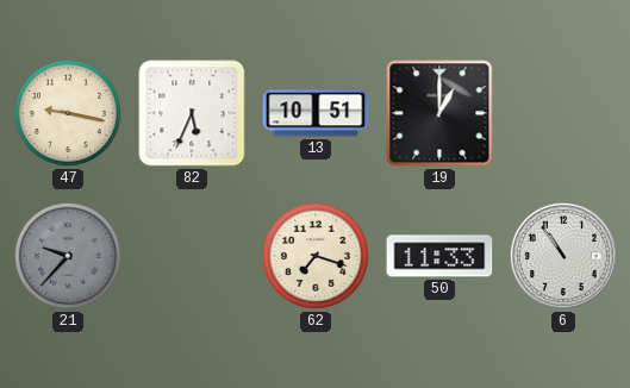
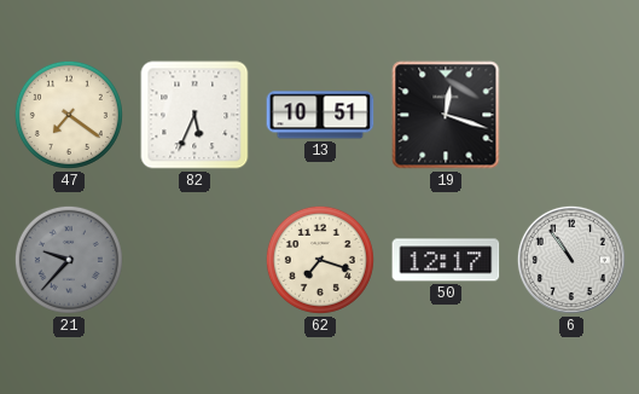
47: 9:17 -> 7:21 (69, 115)
19: 1:00 -> 12:18 (446, 115)
50: 11:33 -> 12:17 (446, 260)
